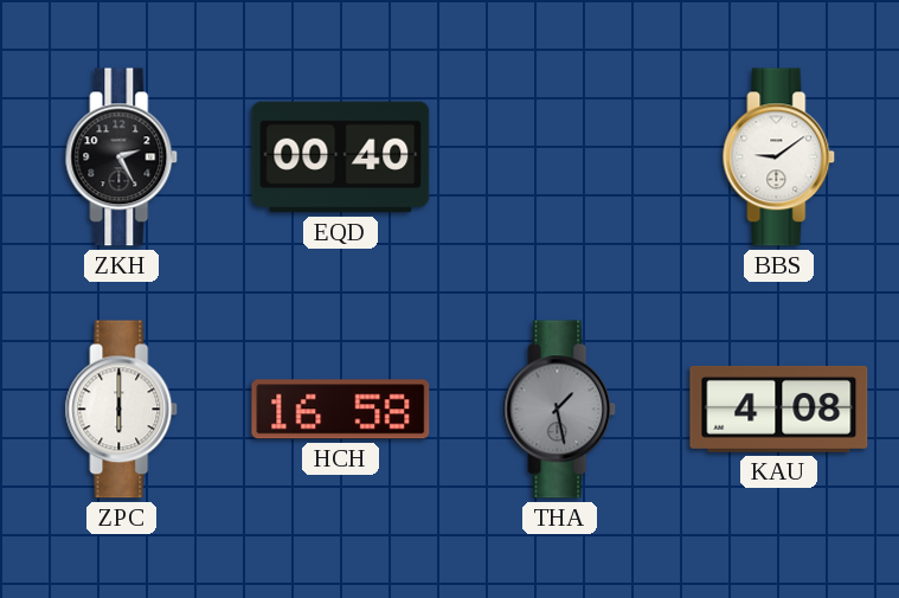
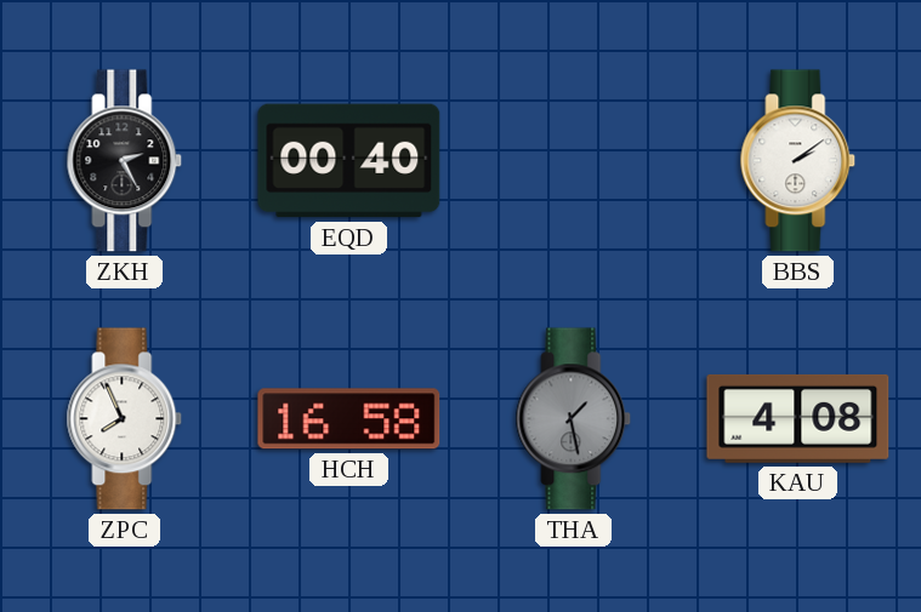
BBS: 9:09 -> 2:09 (798, 161)
ZPC: 6:00 -> 7:56 (125, 419)
